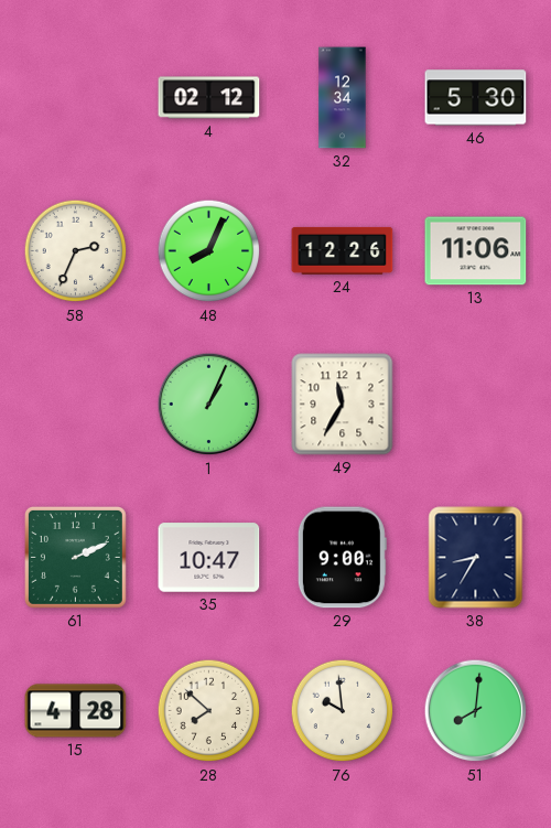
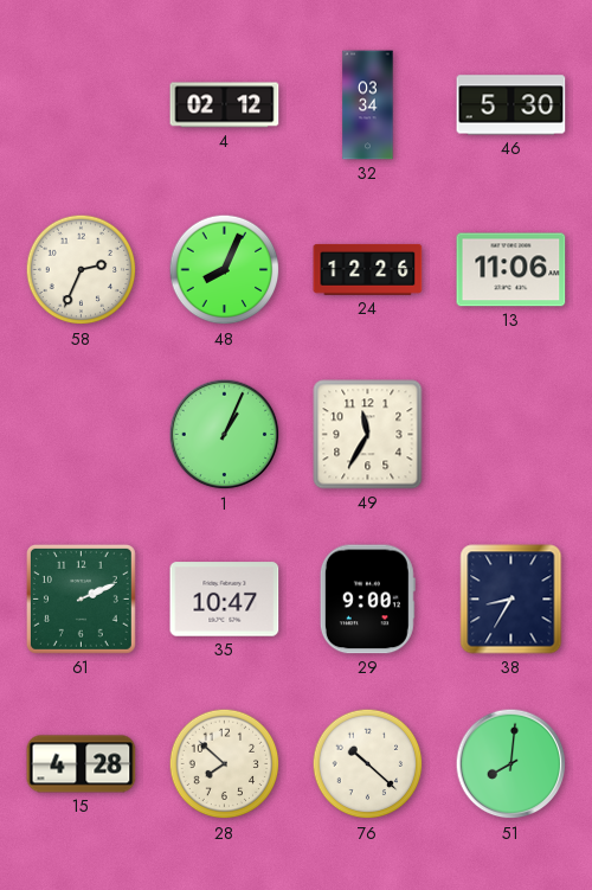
32: 12:34 -> 03:34 (368, 105)
76: 9:59 -> 10:22 (368, 764)
